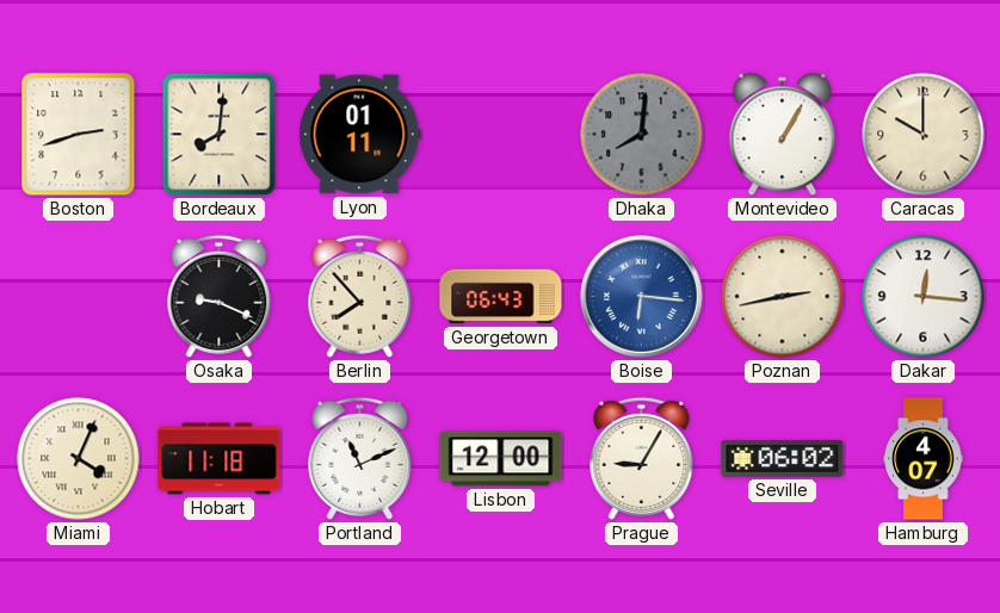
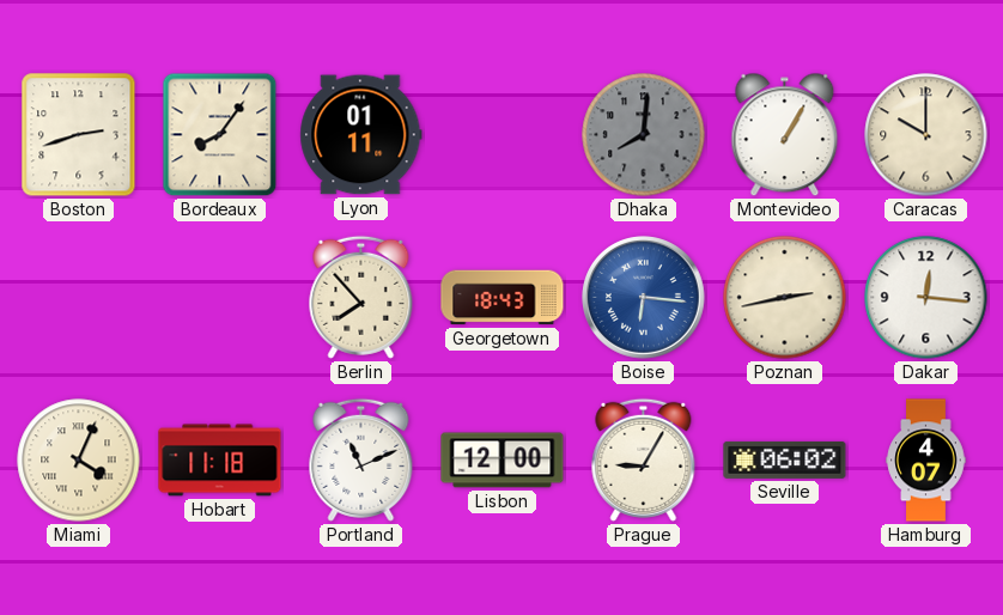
Bordeaux: 8:01 -> 8:06 (220, 135)
Osaka: 9:19 -> none (220, 296)
Georgetown: 06:43 -> 18:43 (503, 298)
